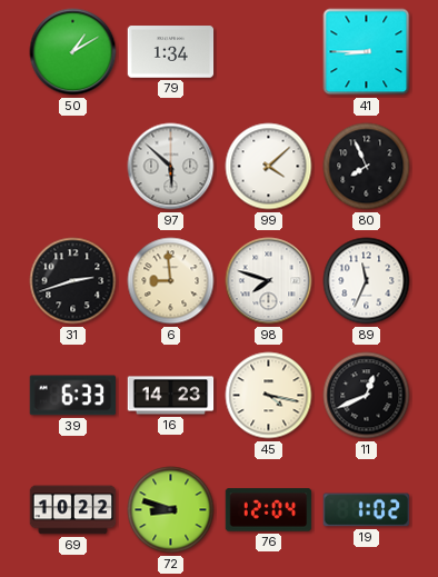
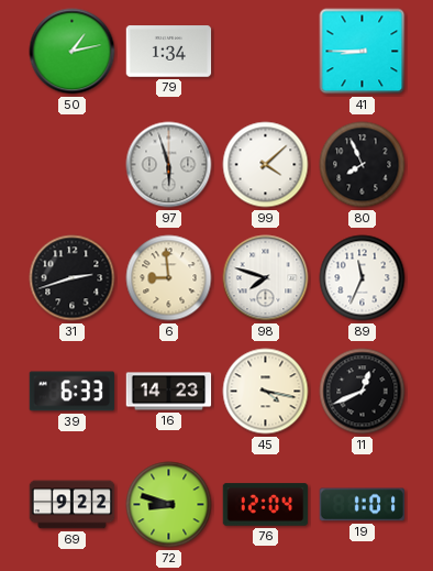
50: 1:10 -> 1:13 (73, 52)
97: 5:52 -> 5:57 (169, 165)
69: 10:22 -> 9:22 (73, 505)
19: 1:02 -> 1:01 (363, 505)
